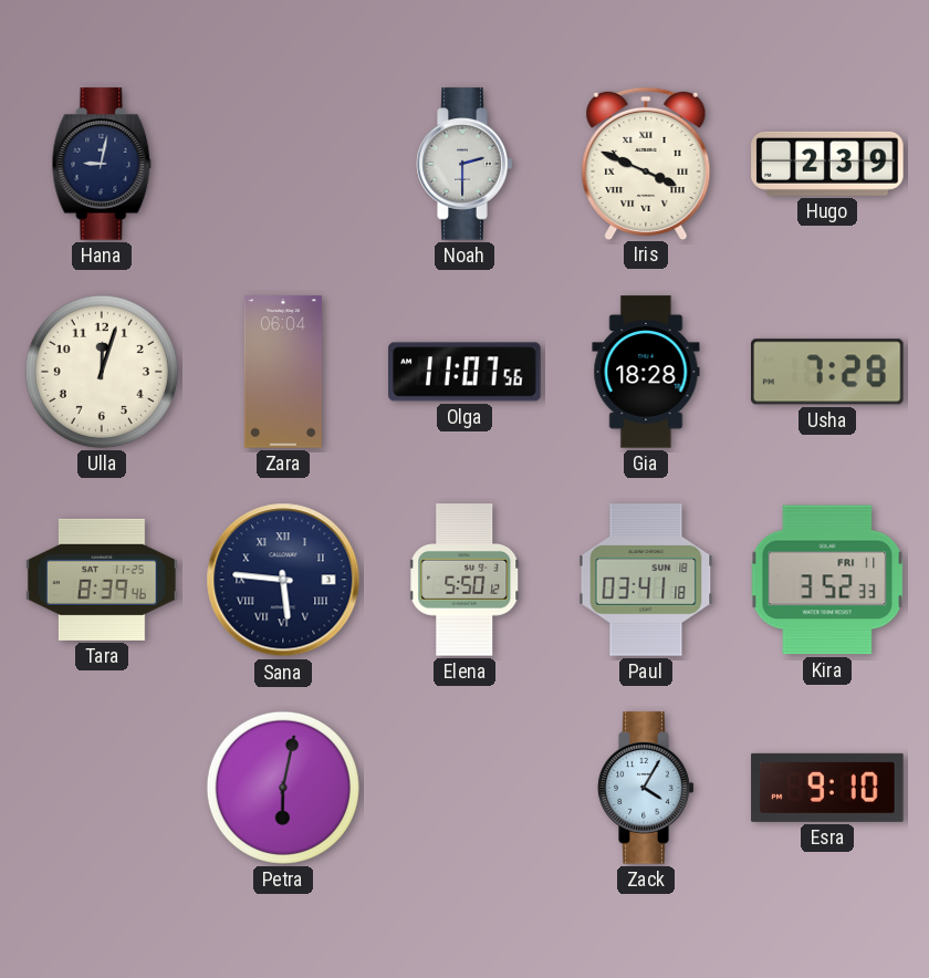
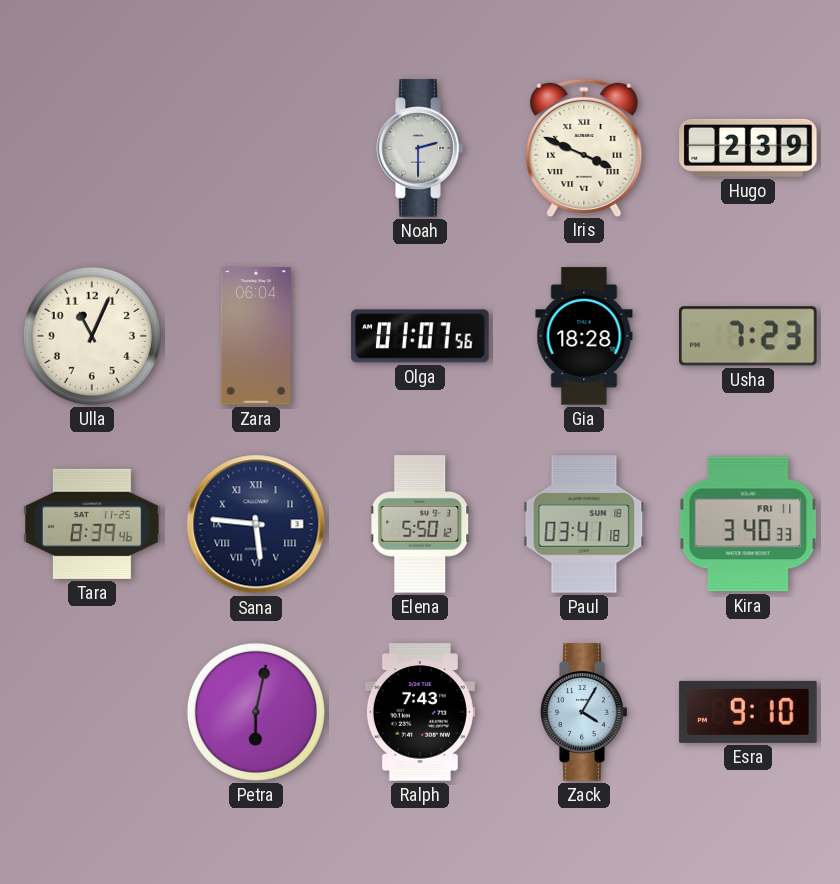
Hana: 9:02 -> none (102, 164)
Ulla: 12:03 -> 11:04 (92, 336)
Olga: 11:07 -> 01:07 (420, 336)
Usha: 7:28 -> 7:23 (749, 336)
Kira: 3:52 -> 3:40 (748, 524)
Ralph: none -> 7:43 (420, 712)
